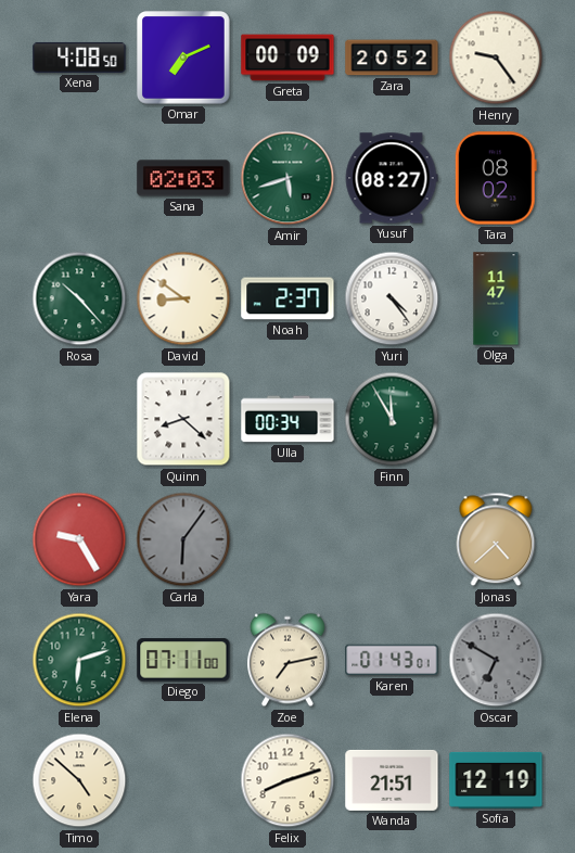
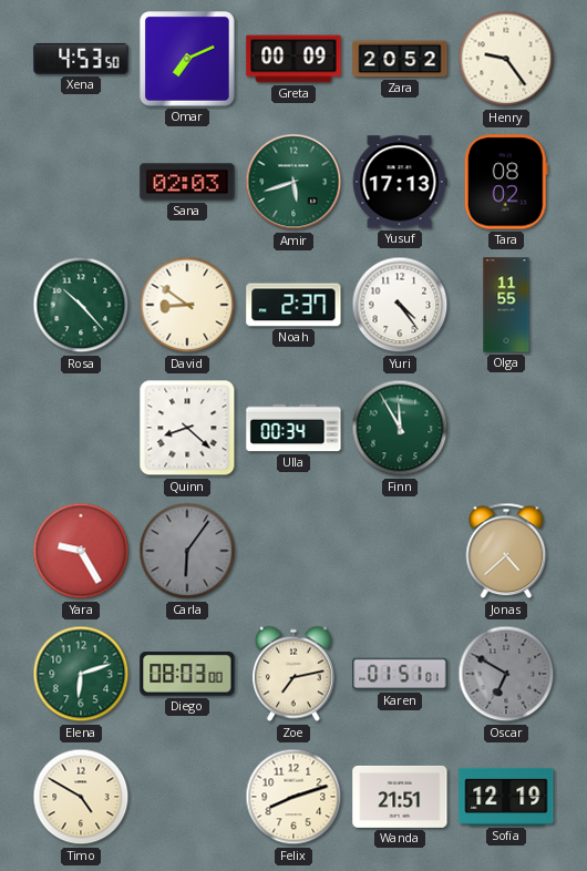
Xena: 4:08 -> 4:53 (81, 59)
Yusuf: 08:27 -> 17:13 (400, 182)
Olga: 11:47 -> 11:55 (506, 305)
Diego: 07:11 -> 08:03 (187, 674)
Karen: 01:43 -> 01:51 (400, 674)
Timo: 4:52 -> 4:50 (81, 797)
